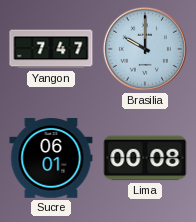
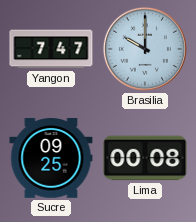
Sucre: 06:01 -> 09:25 (51, 158)
